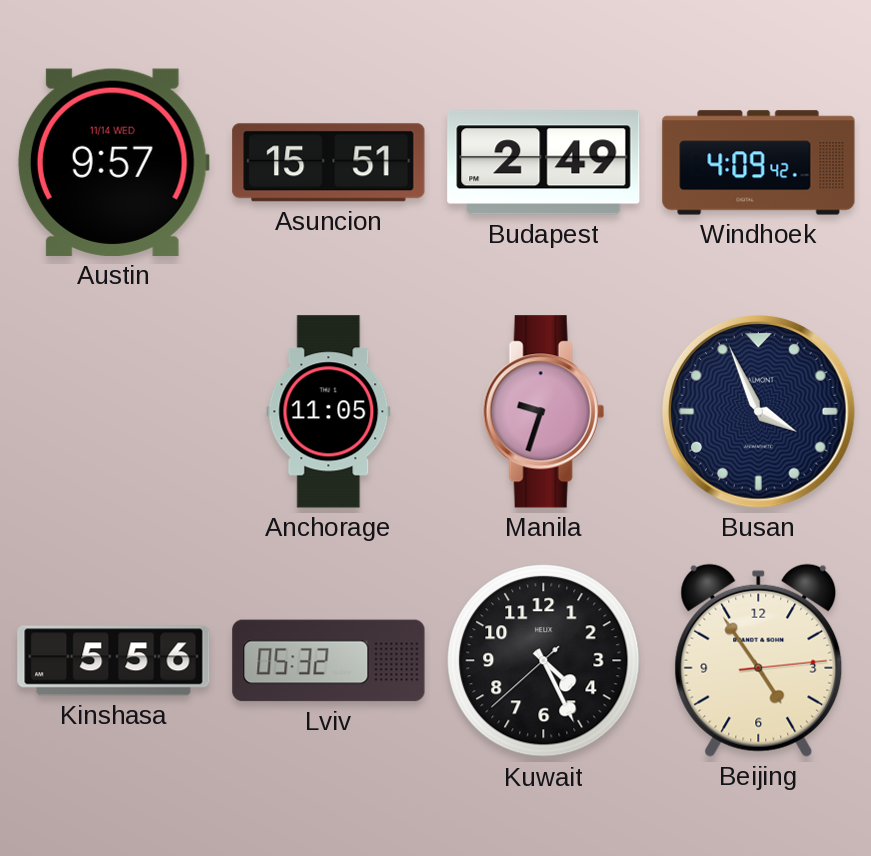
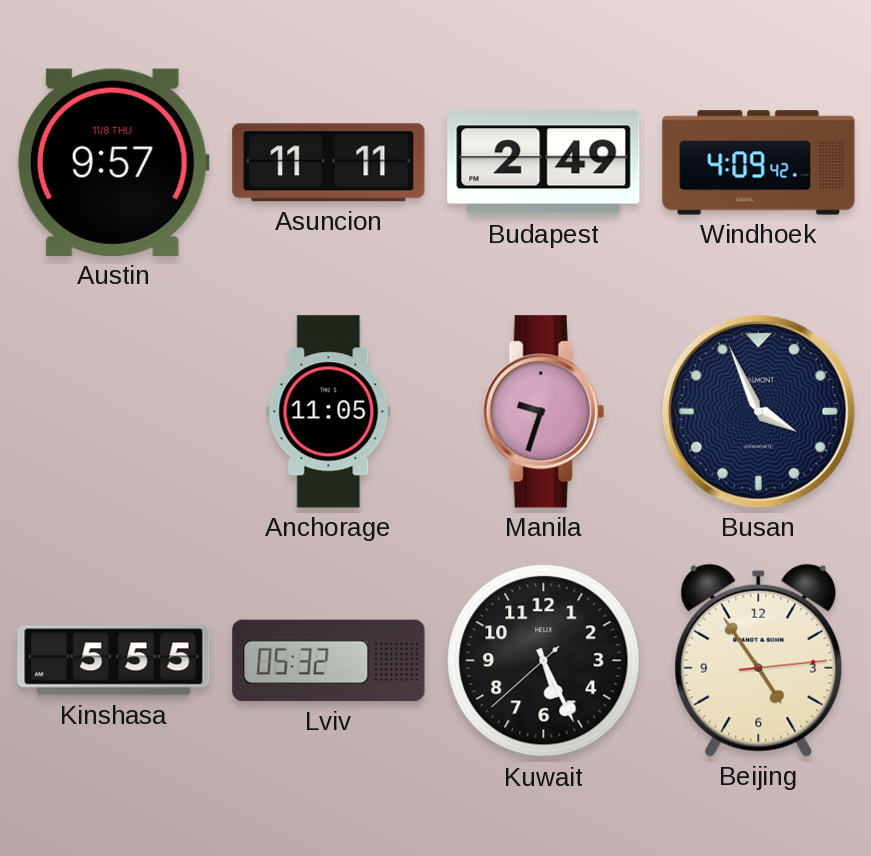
Austin date: 11/14 WED -> 11/8 THU (113, 162)
Asuncion: 15:51 -> 11:11 (329, 163)
Kinshasa: 5:56 -> 5:55 (114, 661)
Kuwait: 4:25 -> 5:25 (544, 661)
